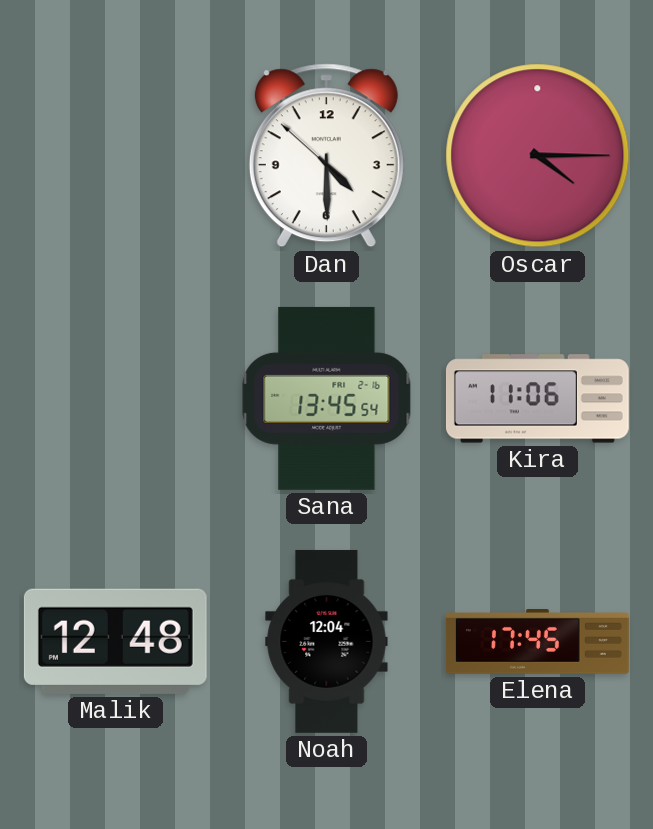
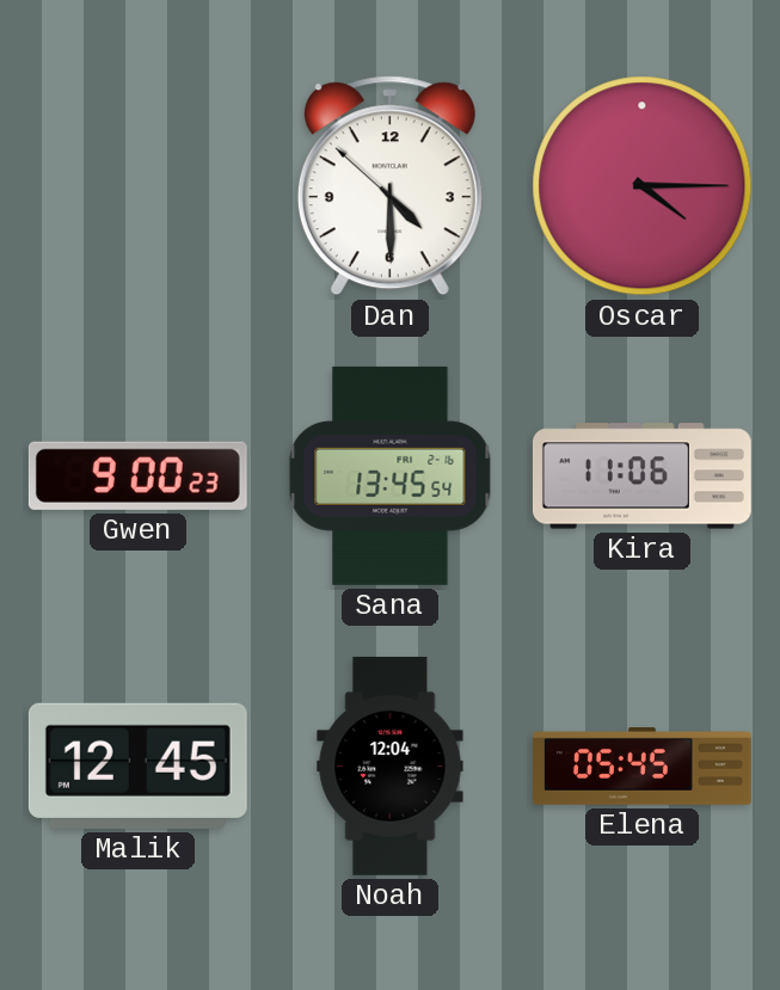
Gwen: none -> 9:00 (137, 475)
Malik: 12:48 -> 12:45 (137, 765)
Elena: 17:45 -> 05:45 (641, 767)
